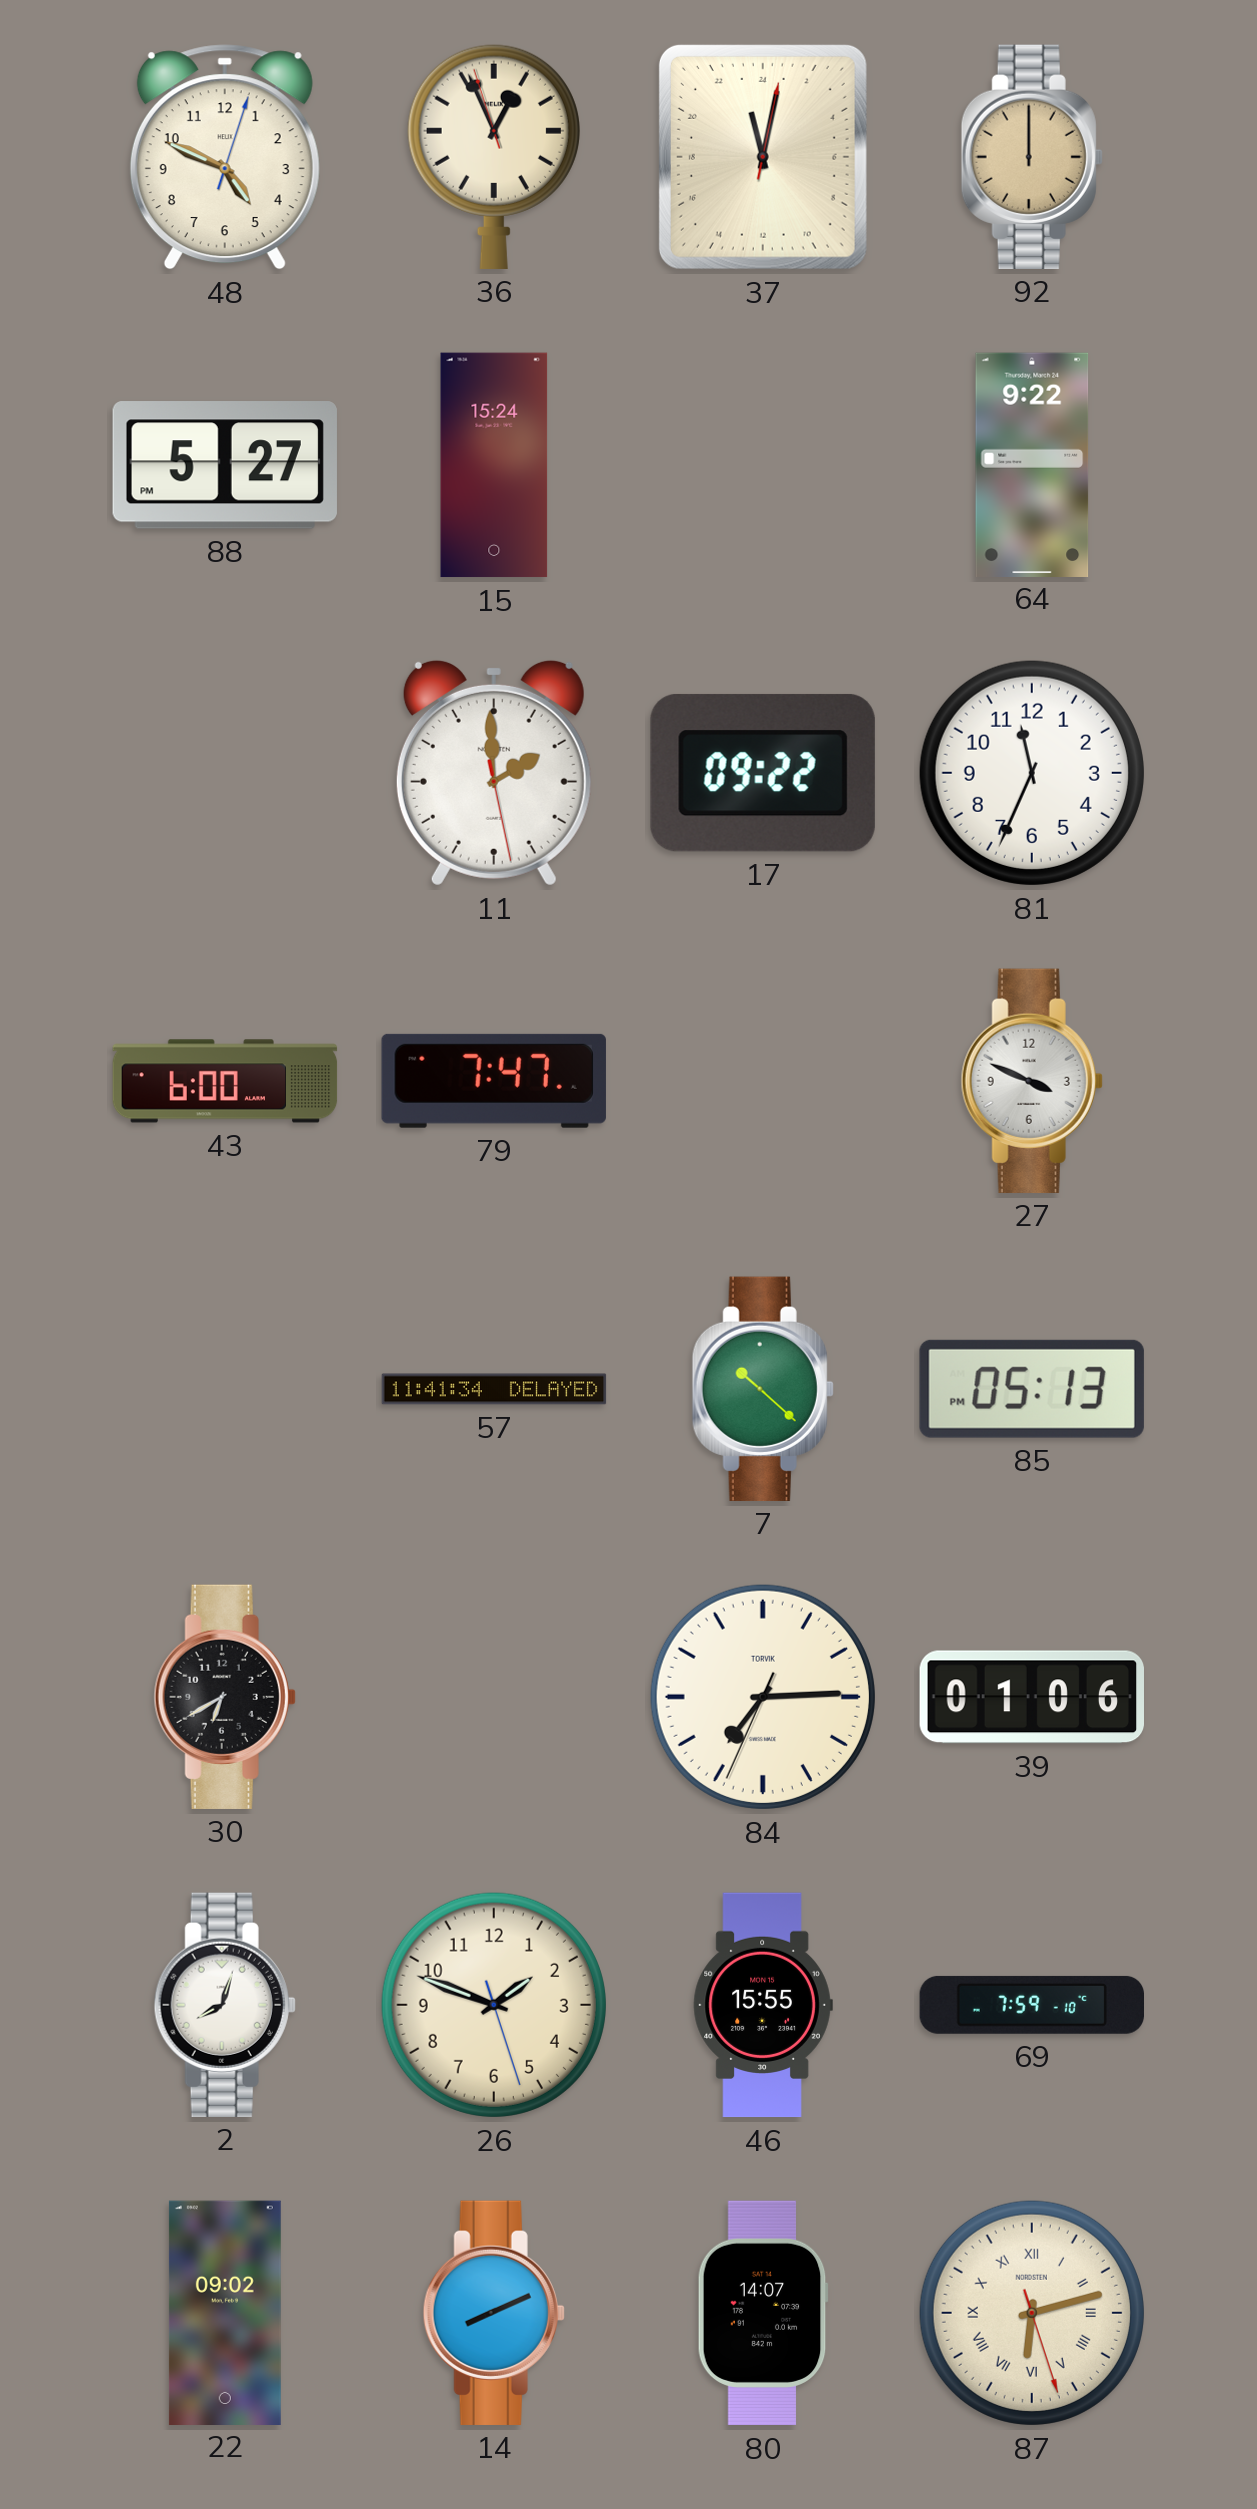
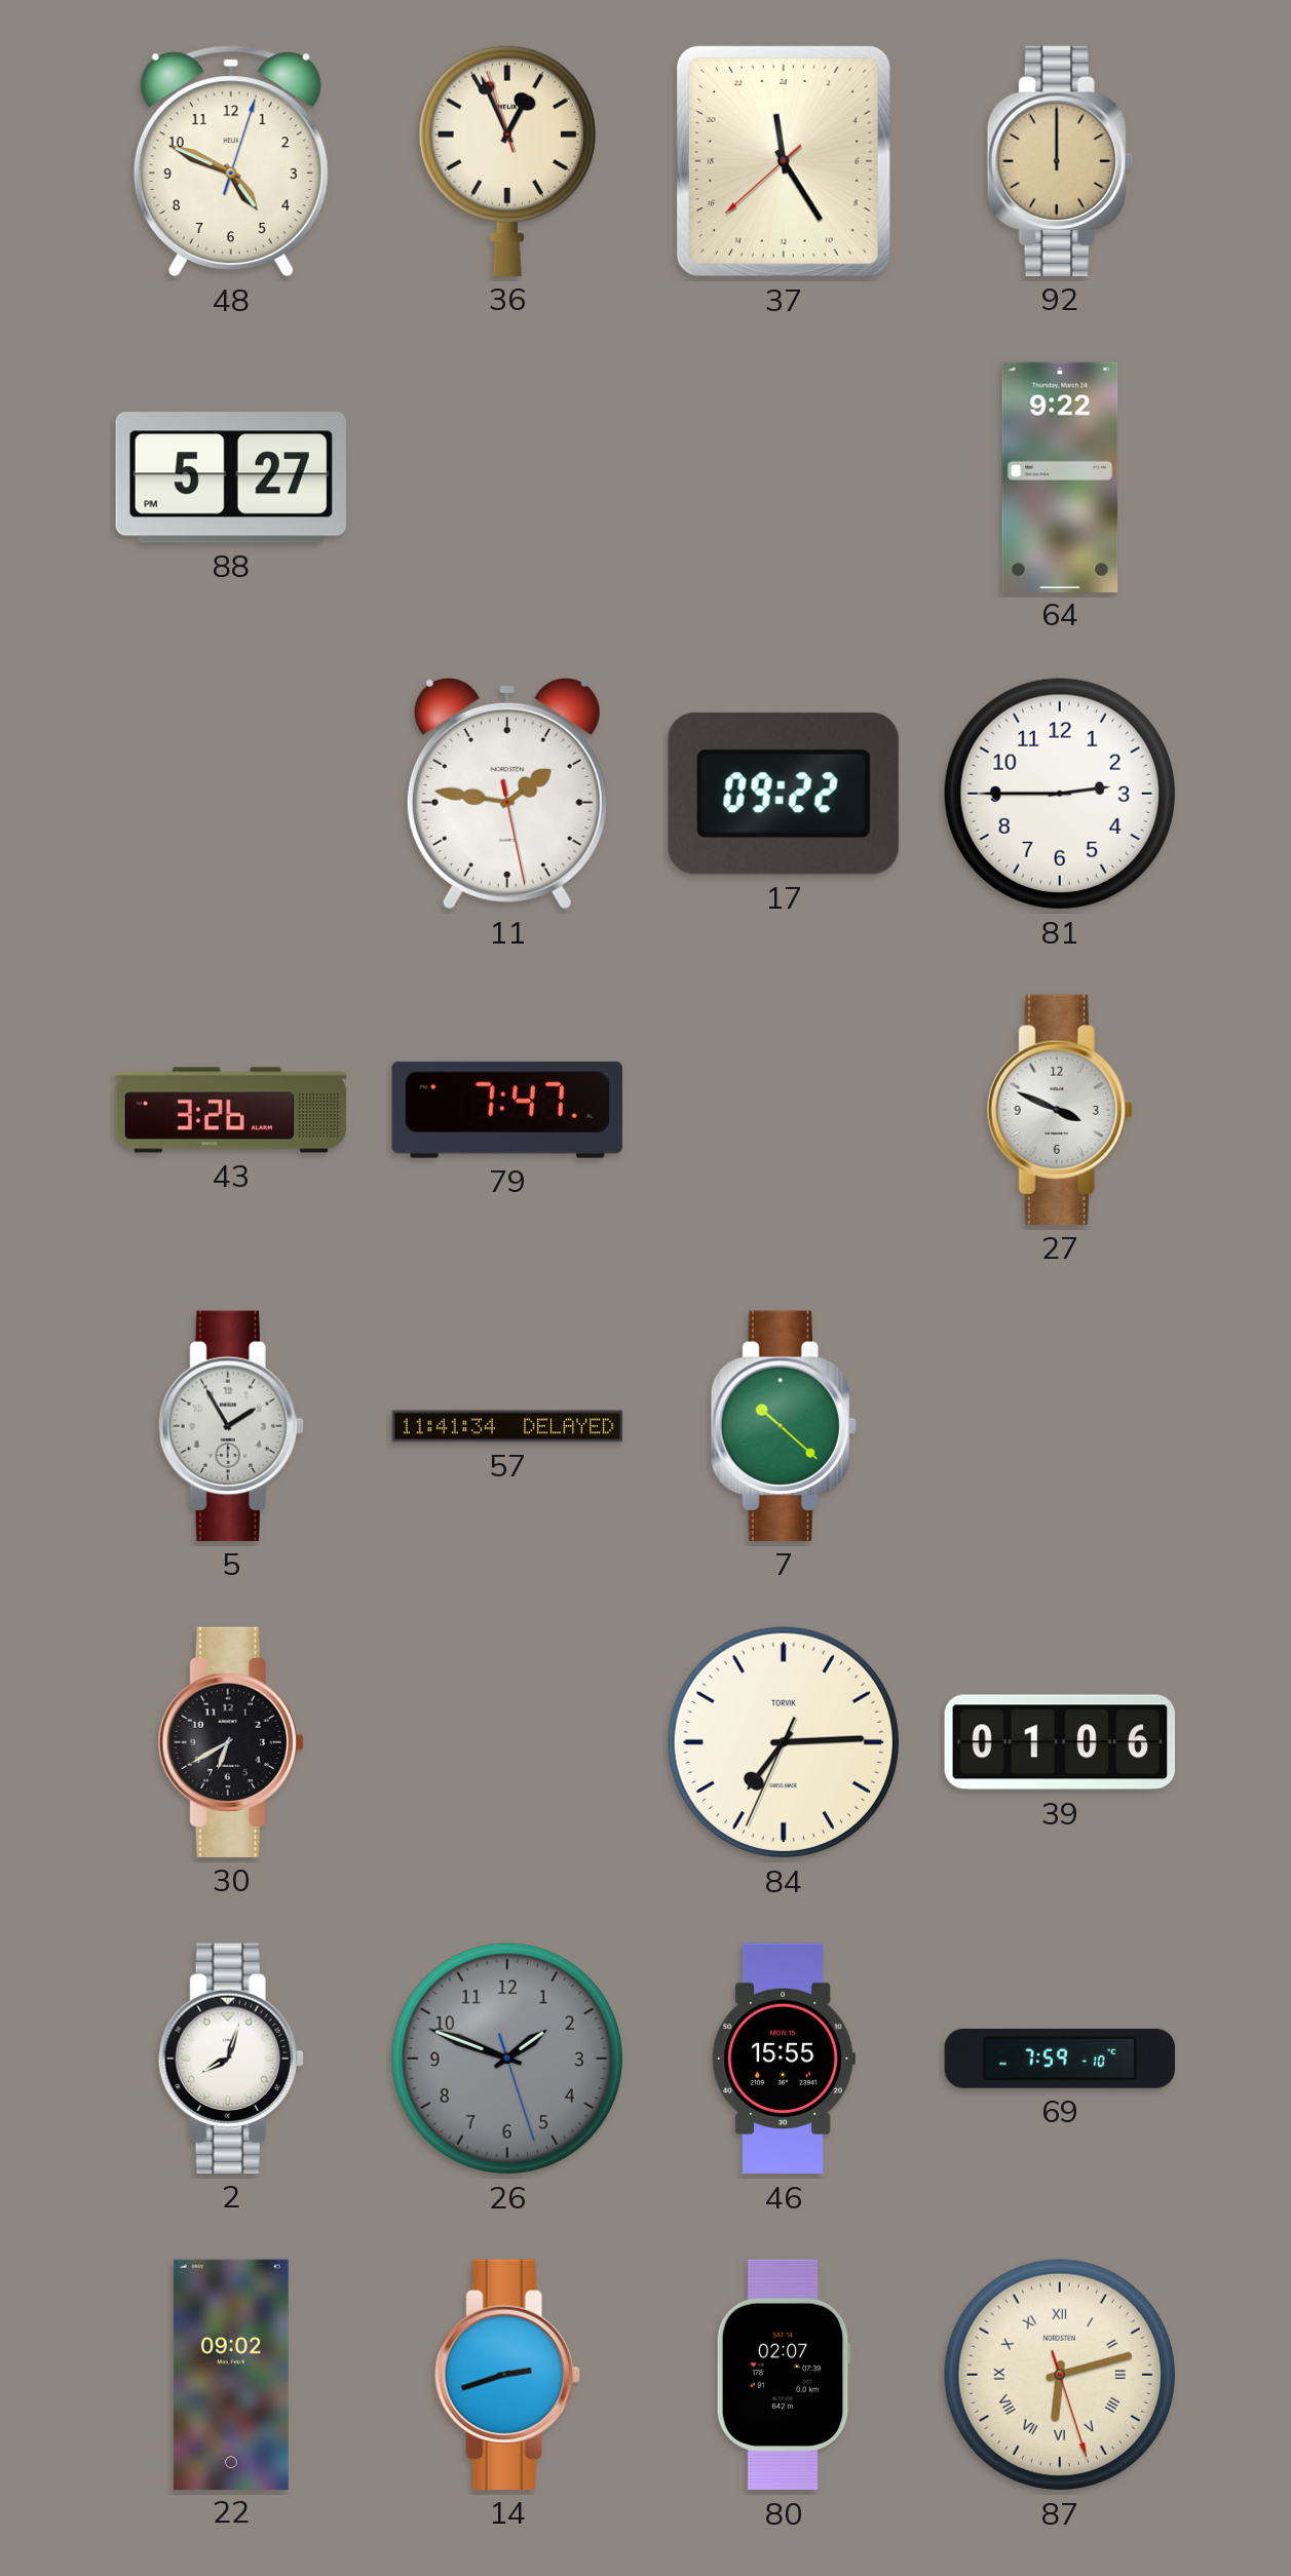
37: 23:02 -> 23:24 (784, 161)
15: 15:24 -> none (494, 465)
11: 1:59 -> 1:46 (507, 794)
81: 11:34 -> 2:45 (1060, 794)
43: 6:00 -> 3:26 (231, 1110)
5: none -> 1:55 (231, 1426)
85: 05:13 -> none (1032, 1389)
26 dial: cream -> grey (507, 2059)
14: 8:11 -> 2:42 (507, 2375)
80: 14:07 -> 02:07 (784, 2375)
